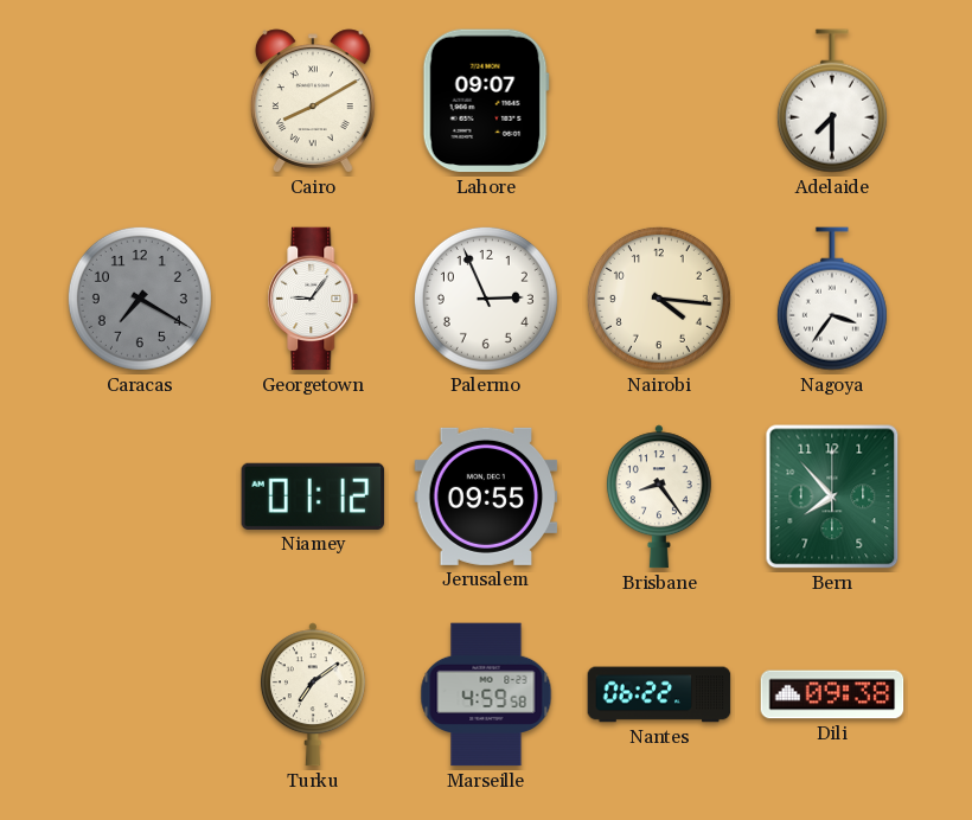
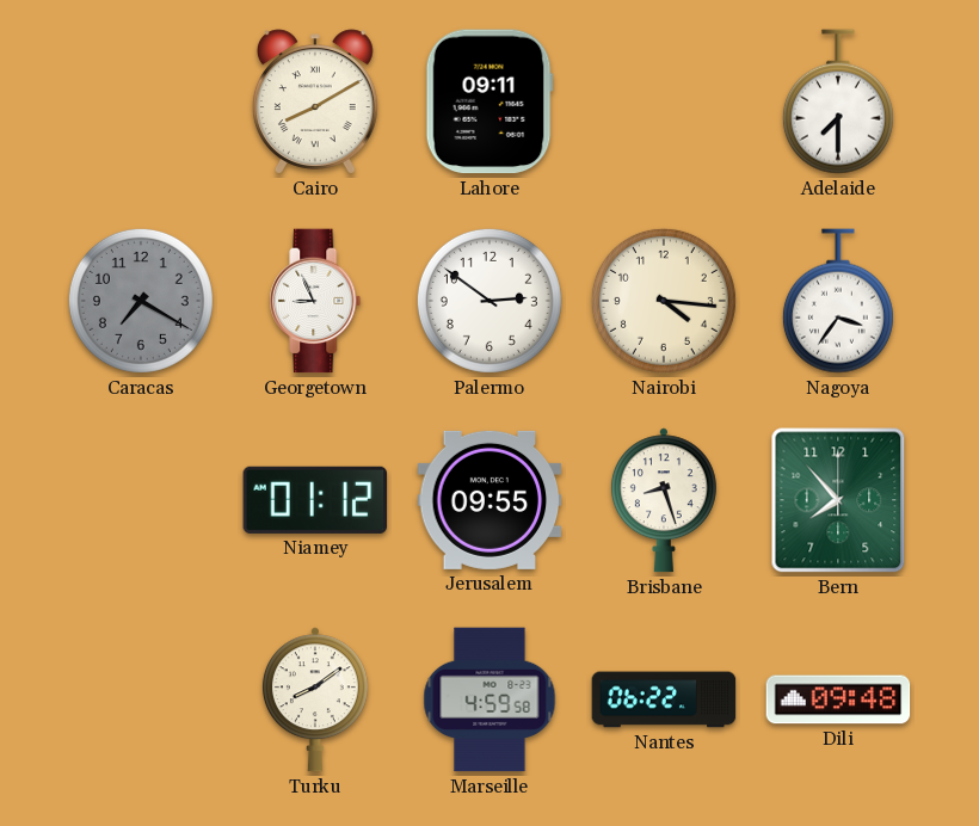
Lahore: 09:07 -> 09:11 (489, 101)
Georgetown: 9:06 -> 8:56 (315, 301)
Palermo: 2:56 -> 2:51 (489, 301)
Brisbane: 8:24 -> 8:27 (664, 500)
Turku: 7:09 -> 8:09 (315, 699)
Dili: 09:38 -> 09:48 (838, 699)
